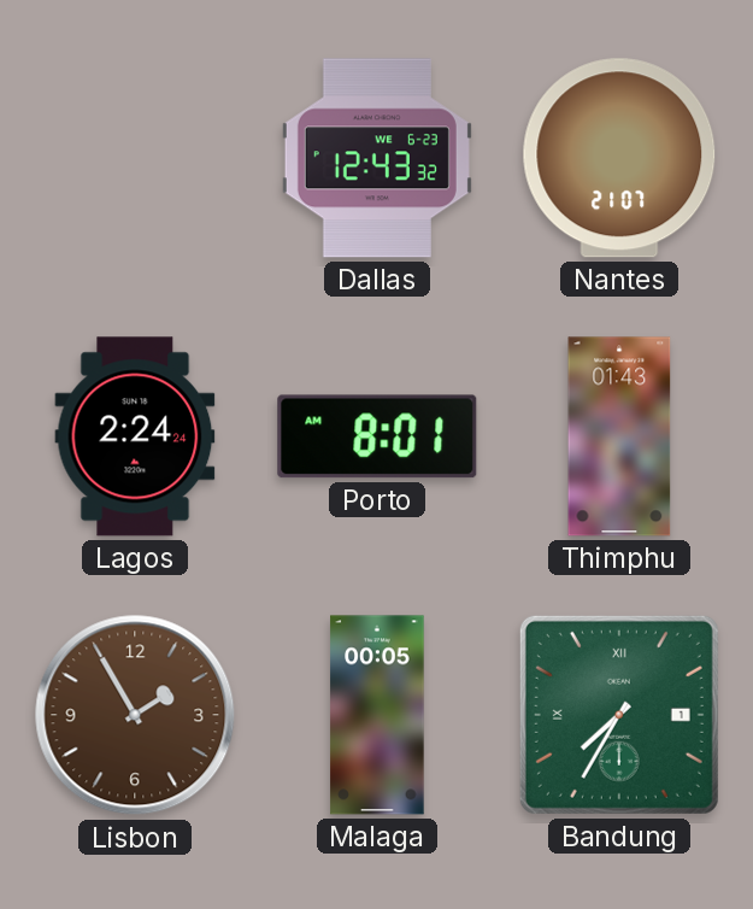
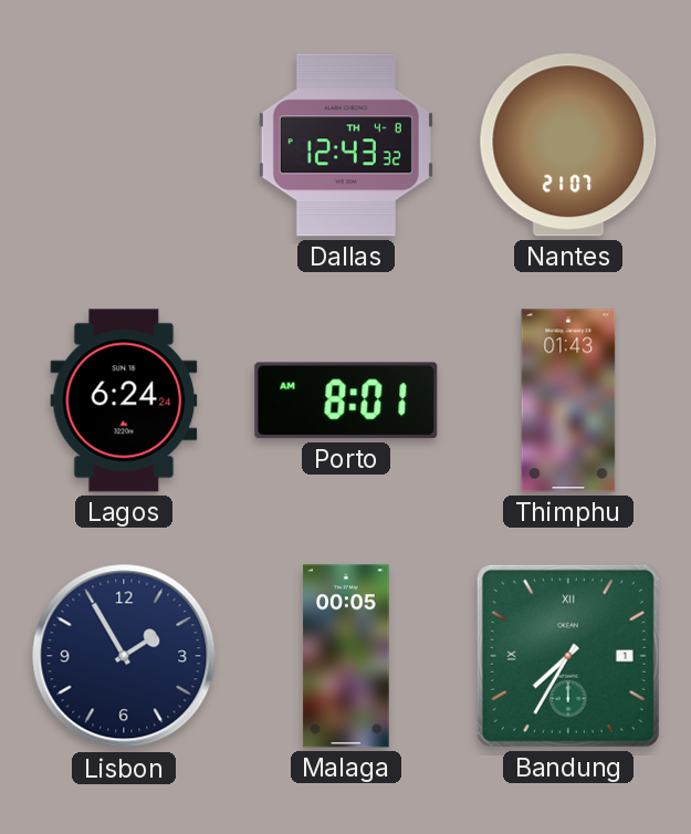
Dallas date: WE 6-23 -> TH 4-8 (346, 145)
Lagos: 2:24 -> 6:24 (124, 400)
Lisbon dial: brown -> navy (124, 656)
